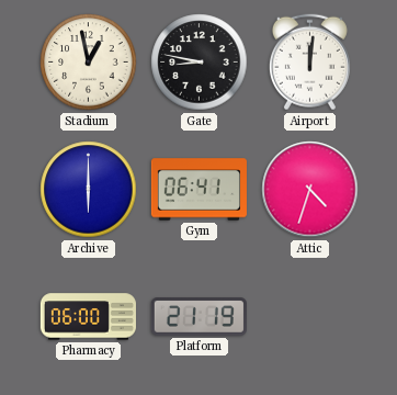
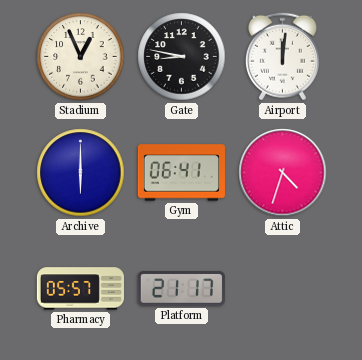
Stadium: 12:58 -> 12:56 (81, 57)
Pharmacy: 06:00 -> 05:57 (80, 289)
Platform: 21:19 -> 21:17 (181, 289)
